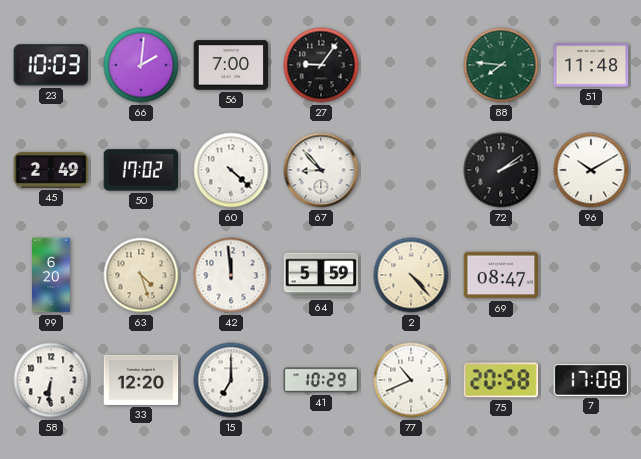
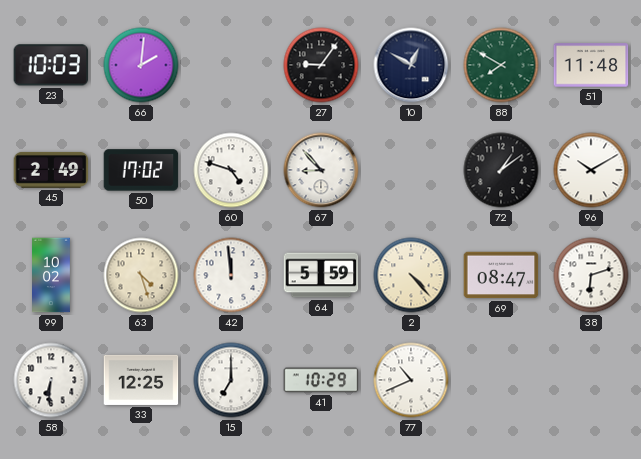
56: 7:00 -> none (231, 65)
10: none -> 12:50 (411, 65)
88: 7:46 -> 7:50 (501, 65)
60: 4:22 -> 4:48 (231, 170)
72: 2:09 -> 1:09 (501, 170)
99: 6:20 -> 10:02 (52, 275)
38: none -> 6:12 (591, 275)
33: 12:20 -> 12:25 (141, 380)
75: 20:58 -> none (501, 380)
7: 17:08 -> none (591, 380)
